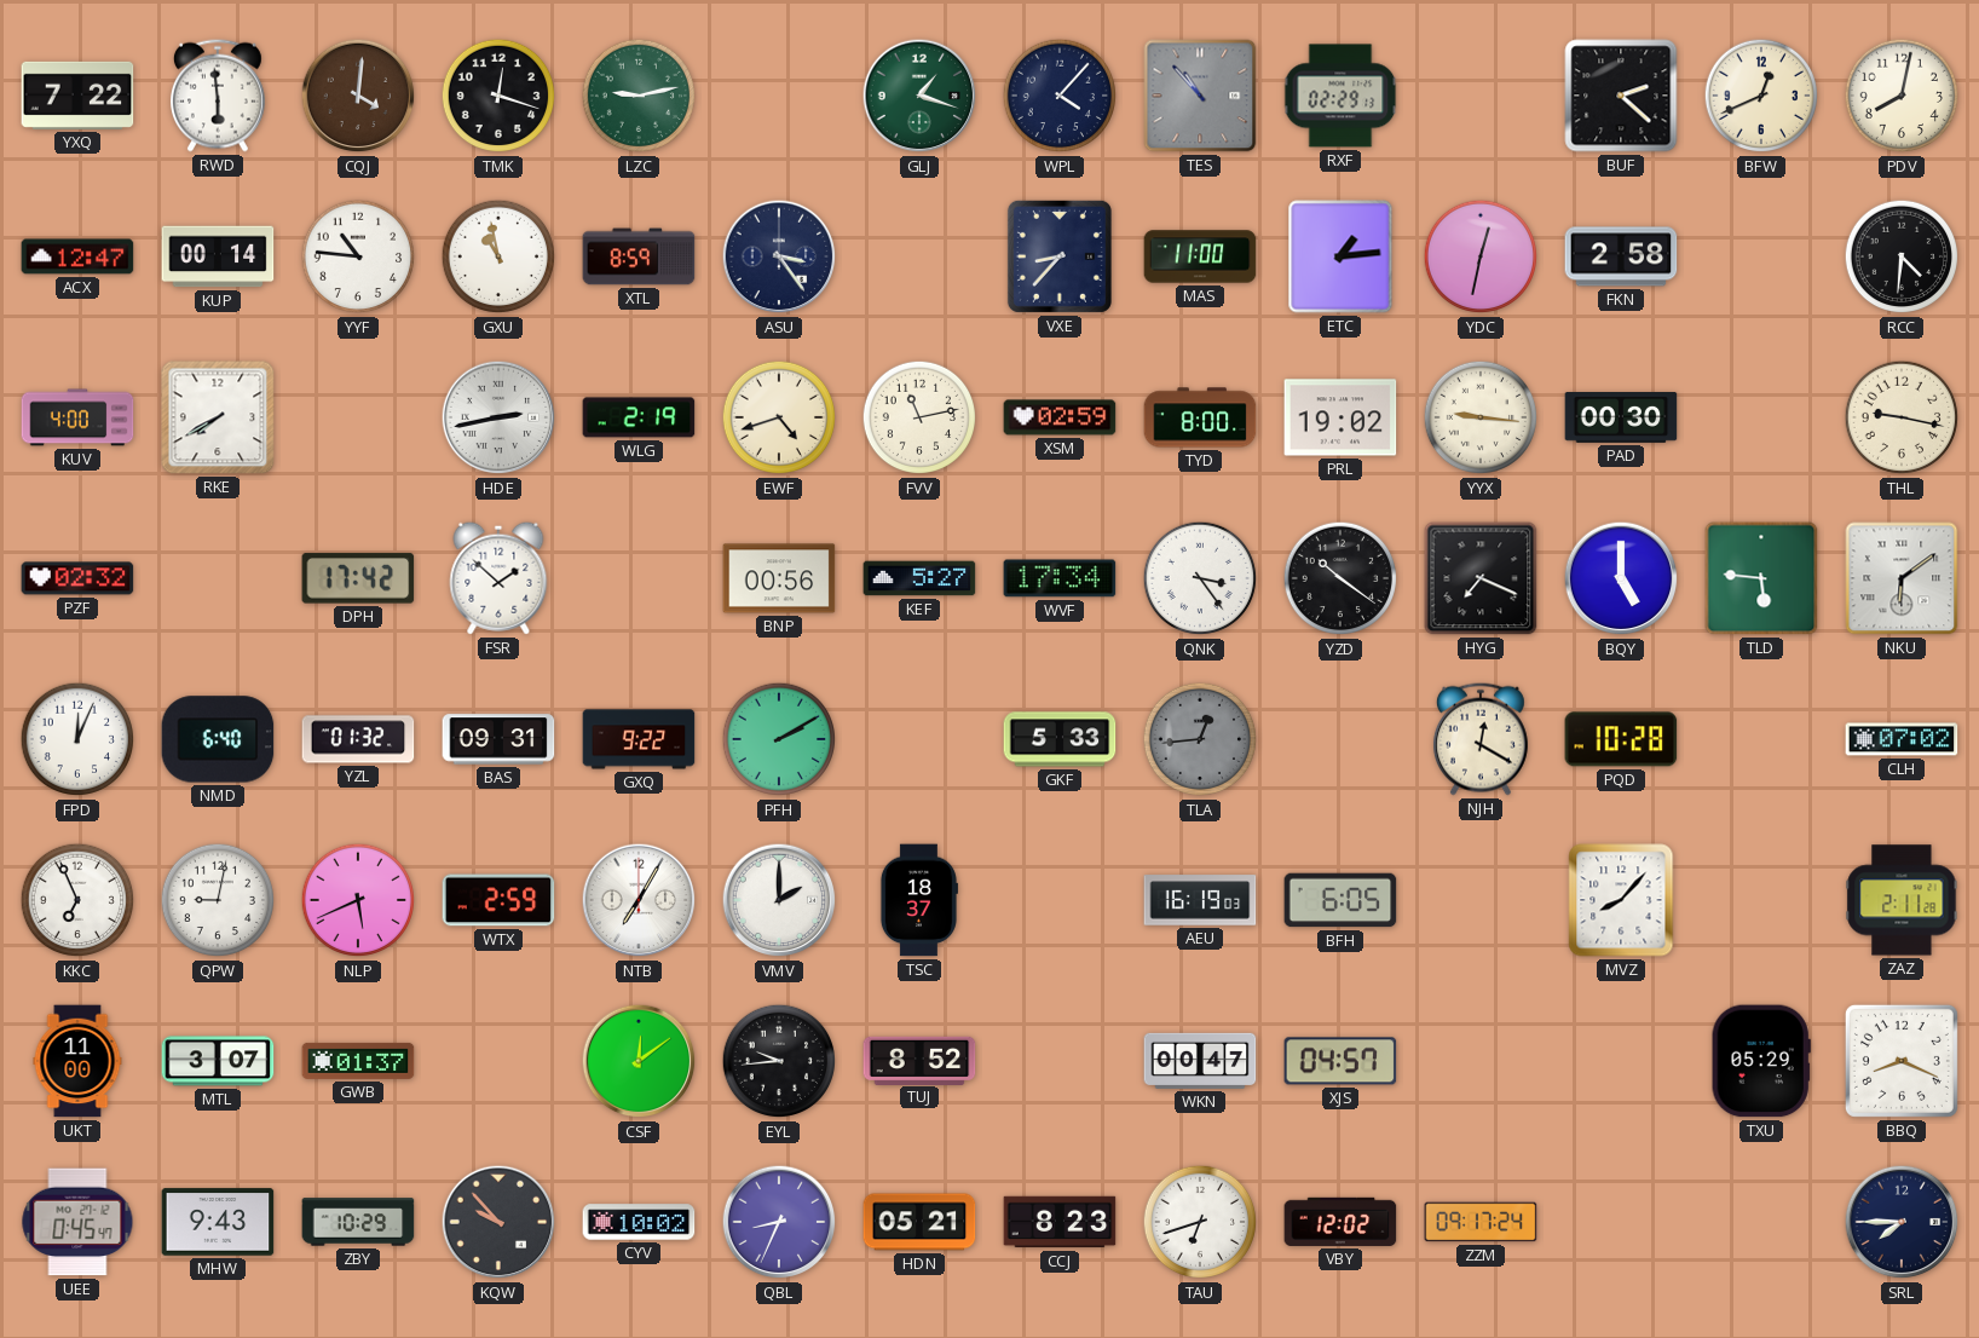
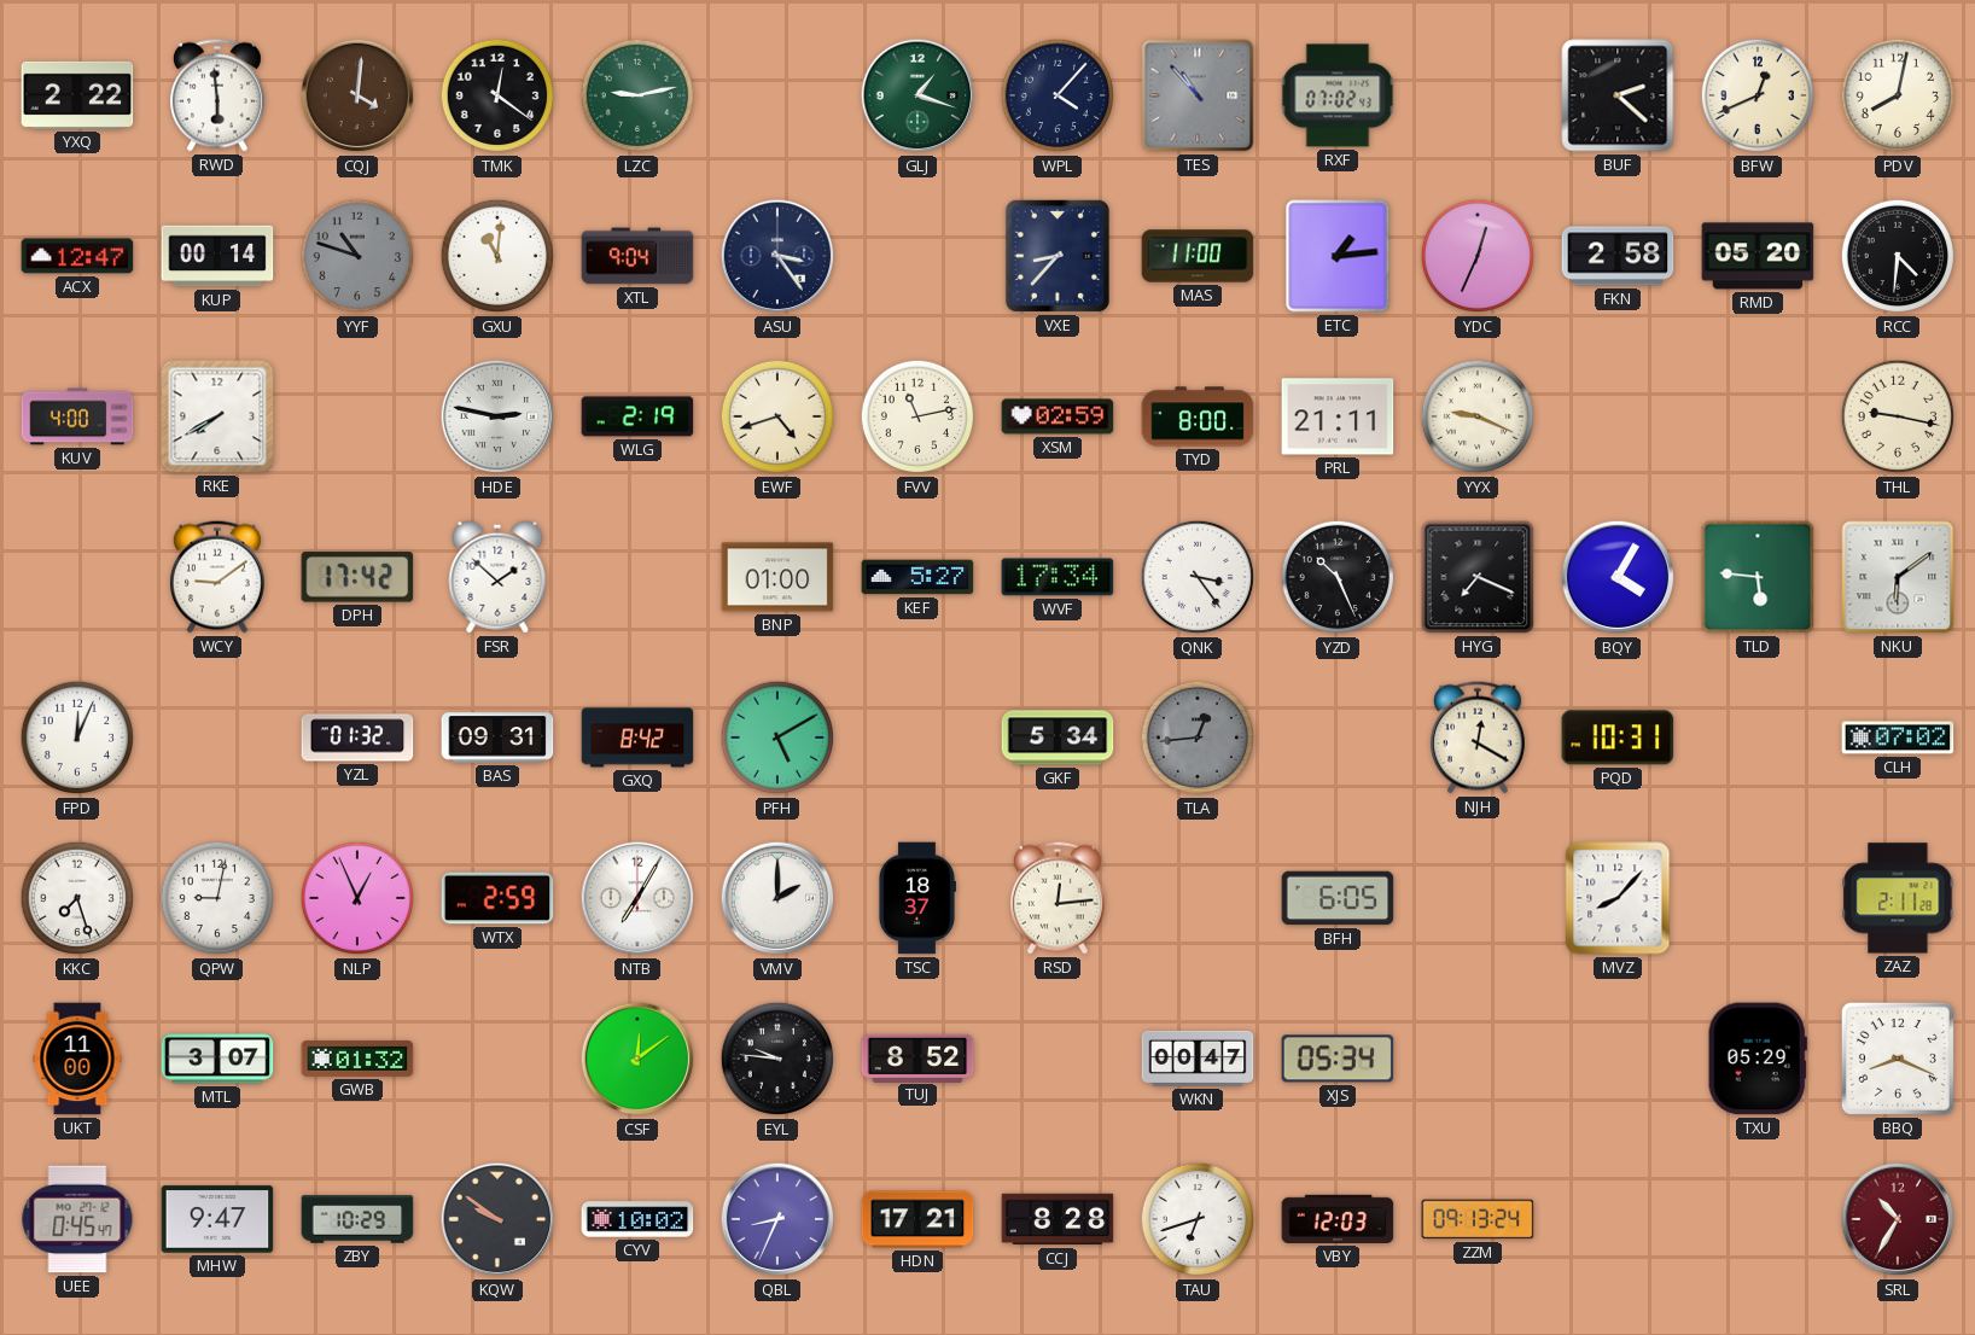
YXQ: 7:22 -> 2:22 (77, 95)
TMK: 12:18 -> 12:21 (497, 95)
RXF: 02:29 -> 07:02 (1338, 95)
YYF: 10:46 -> 10:48 (357, 256)
YYF dial: white -> grey (357, 256)
GXU: 10:58 -> 11:01 (497, 256)
XTL: 8:59 -> 9:04 (637, 256)
YDC: 12:32 -> 12:34 (1478, 256)
RMD: none -> 05:20 (1758, 256)
HDE: 2:43 -> 2:47 (497, 416)
PRL: 19:02 -> 21:11 (1338, 416)
YYX: 9:16 -> 9:19 (1478, 416)
PAD: 00:30 -> none (1621, 419)
PZF: 02:32 -> none (77, 578)
WCY: none -> 9:09 (217, 577)
BNP: 00:56 -> 01:00 (777, 577)
YZD: 10:21 -> 10:26 (1338, 577)
BQY: 5:00 -> 4:05 (1618, 577)
NMD: 6:40 -> none (218, 739)
GXQ: 9:22 -> 8:42 (637, 738)
PFH: 2:10 -> 5:10 (777, 738)
GKF: 5:33 -> 5:34 (1058, 738)
PQD: 10:28 -> 10:31 (1618, 738)
KKC: 6:56 -> 7:27 (77, 898)
NLP: 5:41 -> 12:56 (357, 898)
RSD: none -> 12:14 (1058, 898)
AEU: 16:19 -> none (1200, 900)
GWB: 01:37 -> 01:32 (357, 1059)
EYL: 9:44 -> 9:46 (777, 1059)
XJS: 04:57 -> 05:34 (1338, 1059)
MHW: 9:43 -> 9:47 (217, 1219)
KQW: 9:53 -> 9:51 (497, 1219)
HDN: 05:21 -> 17:21 (917, 1219)
CCJ: 8:23 -> 8:28 (1058, 1219)
VBY: 12:02 -> 12:03 (1338, 1219)
ZZM: 09:17 -> 09:13 (1478, 1219)
SRL: 7:45 -> 10:35 (1898, 1219)
SRL dial: navy -> burgundy (1898, 1219)
